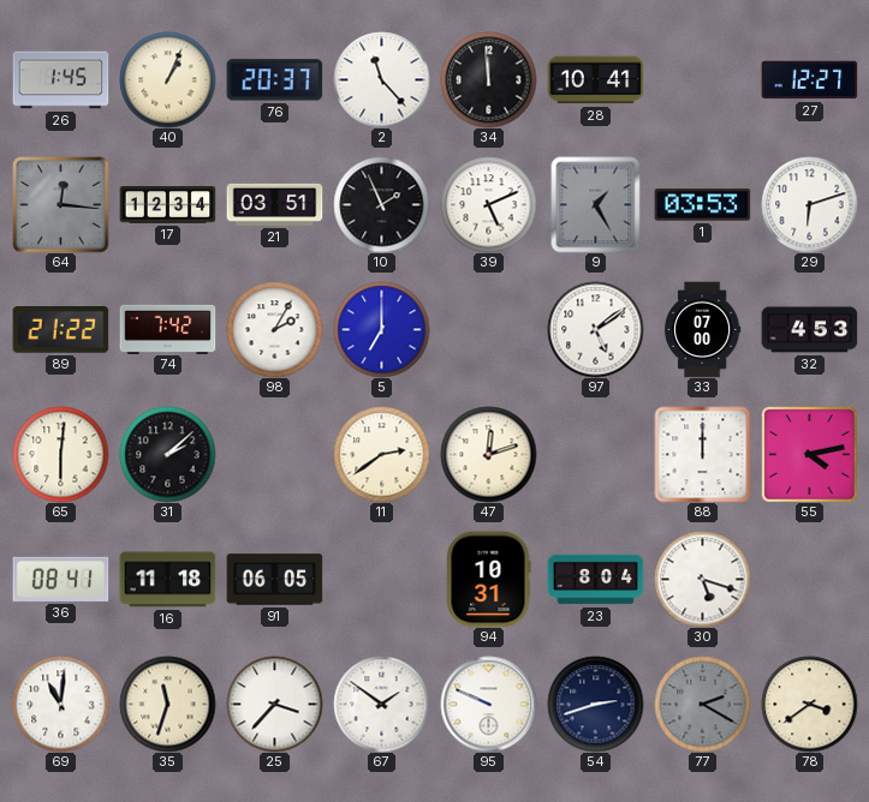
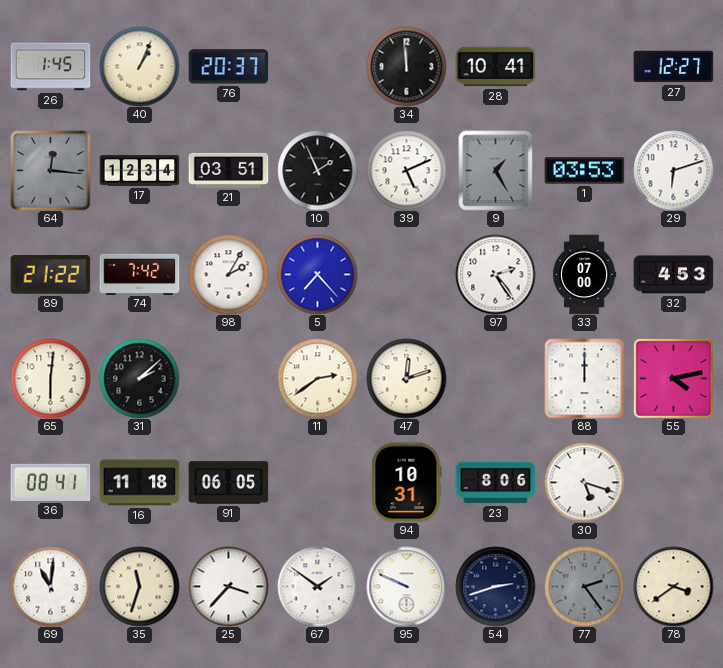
2: 11:23 -> none (381, 79)
5: 7:00 -> 7:23 (317, 274)
97: 5:09 -> 2:24 (495, 274)
23: 8:04 -> 8:06 (495, 483)
77: 2:20 -> 2:24 (584, 586)
